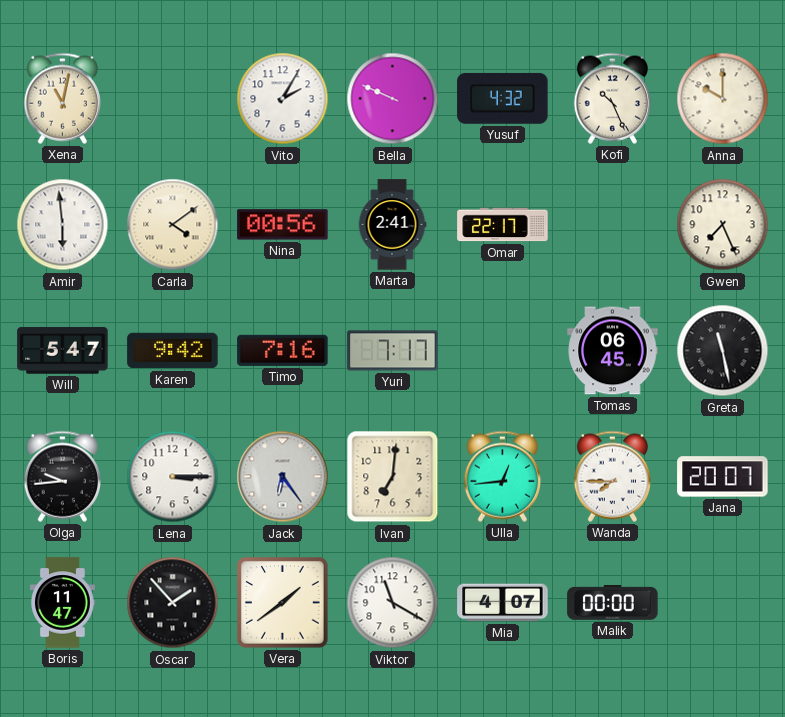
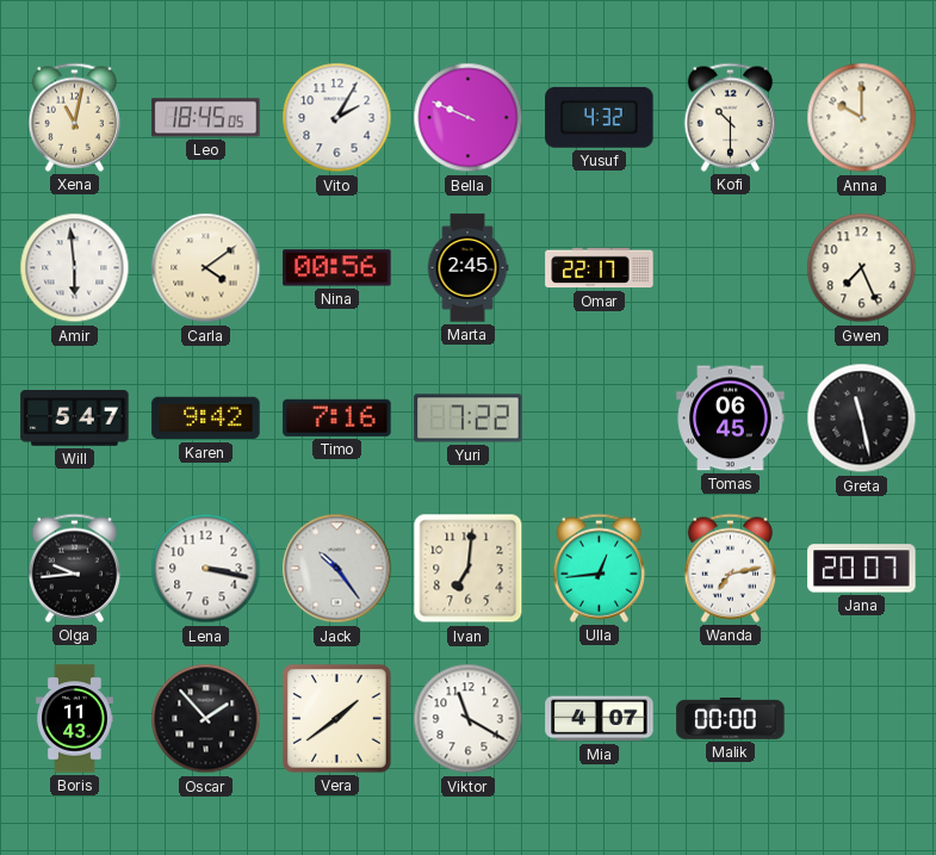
Leo: none -> 18:45 (206, 118)
Kofi: 10:26 -> 10:30 (730, 117)
Marta: 2:41 -> 2:45 (467, 268)
Yuri: 7:17 -> 7:22 (469, 419)
Lena: 3:15 -> 3:17 (206, 569)
Jack: 6:24 -> 10:24 (337, 569)
Wanda: 7:45 -> 7:13 (730, 568)
Boris: 11:47 -> 11:43 (75, 719)
